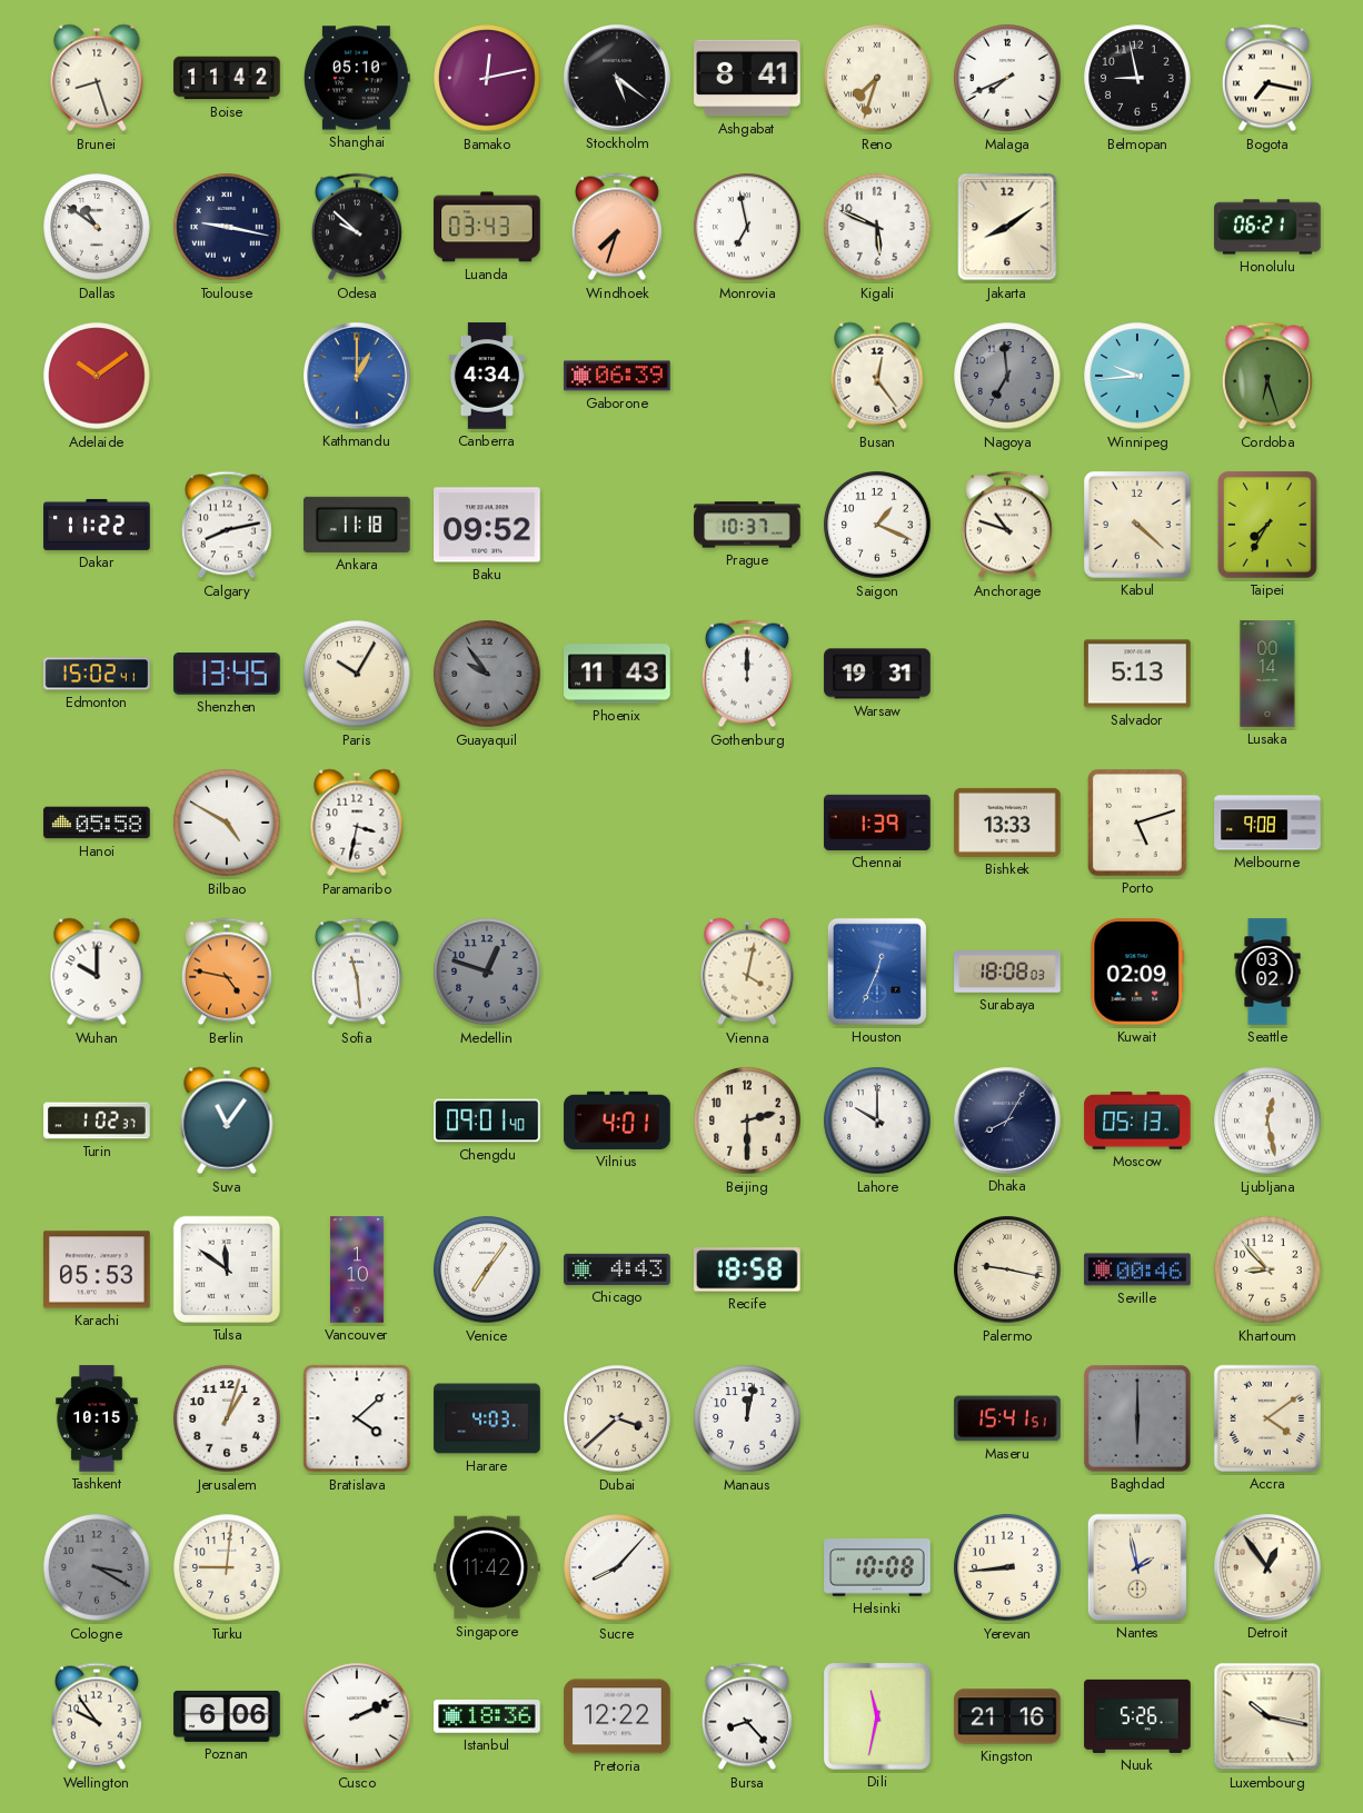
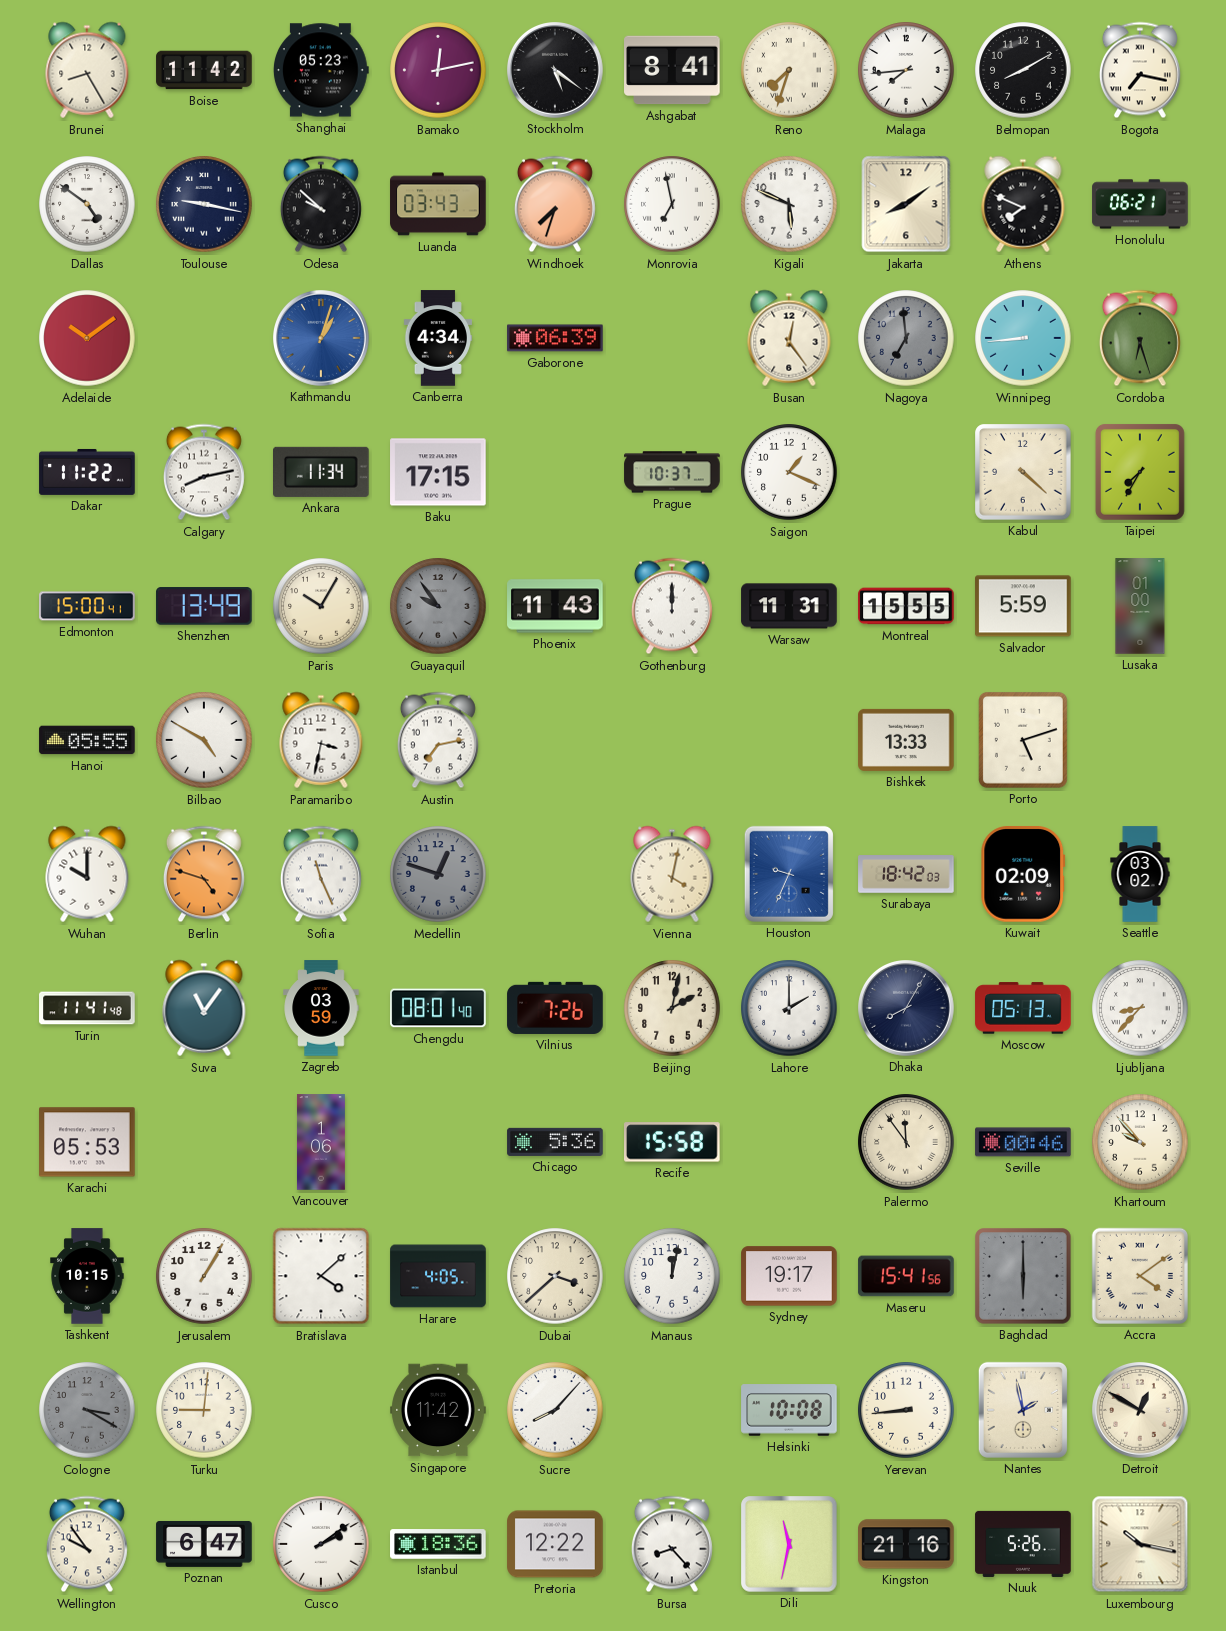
Brunei: 8:27 -> 8:25 (87, 70)
Shanghai: 05:10 -> 05:23 (321, 70)
Malaga: 7:41 -> 7:44 (906, 70)
Belmopan: 8:58 -> 8:10 (1023, 70)
Dallas: 10:51 -> 4:51 (87, 204)
Athens: none -> 7:49 (1023, 204)
Kathmandu: 1:00 -> 1:03 (322, 339)
Winnipeg: 9:44 -> 8:44 (1023, 338)
Ankara: 11:18 -> 11:34 (322, 472)
Baku: 09:52 -> 17:15 (438, 472)
Anchorage: 10:48 -> none (1007, 525)
Edmonton: 15:02 -> 15:00 (87, 606)
Shenzhen: 13:45 -> 13:49 (204, 606)
Warsaw: 19:31 -> 11:31 (789, 606)
Montreal: none -> 15:55 (906, 606)
Salvador: 5:13 -> 5:59 (1023, 606)
Lusaka: 00:14 -> 01:00 (1140, 606)
Hanoi: 05:58 -> 05:55 (87, 740)
Austin: none -> 7:13 (438, 740)
Chennai: 1:39 -> none (877, 823)
Melbourne: 9:08 -> none (1267, 823)
Berlin: 4:47 -> 4:48 (204, 874)
Sofia: 11:29 -> 11:26 (321, 874)
Houston: 12:34 -> 9:34 (789, 874)
Surabaya: 18:08 -> 18:42 (906, 874)
Turin: 1:02 -> 11:41 (87, 1008)
Zagreb: none -> 03:59 (321, 1008)
Chengdu: 09:01 -> 08:01 (438, 1008)
Vilnius: 4:01 -> 7:26 (555, 1008)
Beijing: 2:30 -> 2:02 (672, 1008)
Lahore: 10:00 -> 2:00 (789, 1008)
Ljubljana: 12:28 -> 8:37 (1140, 1008)
Tulsa: 11:51 -> none (227, 1269)
Vancouver: 1:10 -> 1:06 (321, 1142)
Venice: 7:06 -> none (487, 1269)
Chicago: 4:43 -> 5:36 (555, 1142)
Recife: 18:58 -> 15:58 (673, 1142)
Palermo: 9:17 -> 11:54 (906, 1142)
Khartoum: 8:53 -> 9:53 (1140, 1142)
Jerusalem: 1:03 -> 1:05 (204, 1276)
Harare: 4:03 -> 4:05 (438, 1276)
Sydney: none -> 19:17 (789, 1276)
Maseru: 15:41:51 -> 15:41:56 (906, 1276)
Detroit: 12:54 -> 12:50 (1141, 1411)
Poznan: 6:06 -> 6:47 (204, 1544)
Cusco: 2:11 -> 2:09 (321, 1544)
